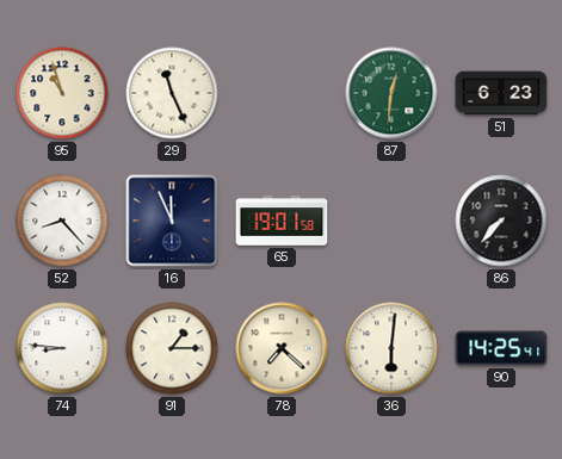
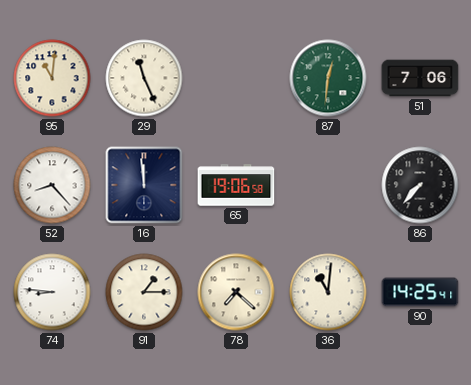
95: 10:57 -> 11:01 (52, 78)
51: 6:23 -> 7:06 (420, 78)
16: 11:56 -> 11:59 (144, 185)
65: 19:01 -> 19:06 (236, 185)
36: 6:01 -> 11:01 (328, 292)
